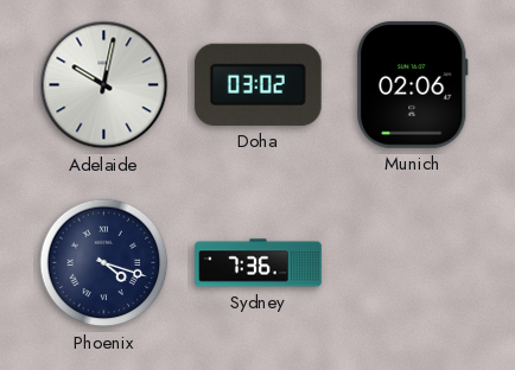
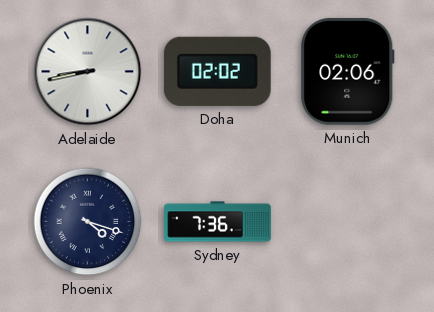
Adelaide: 10:02 -> 8:43 (88, 72)
Doha: 03:02 -> 02:02 (217, 71)
